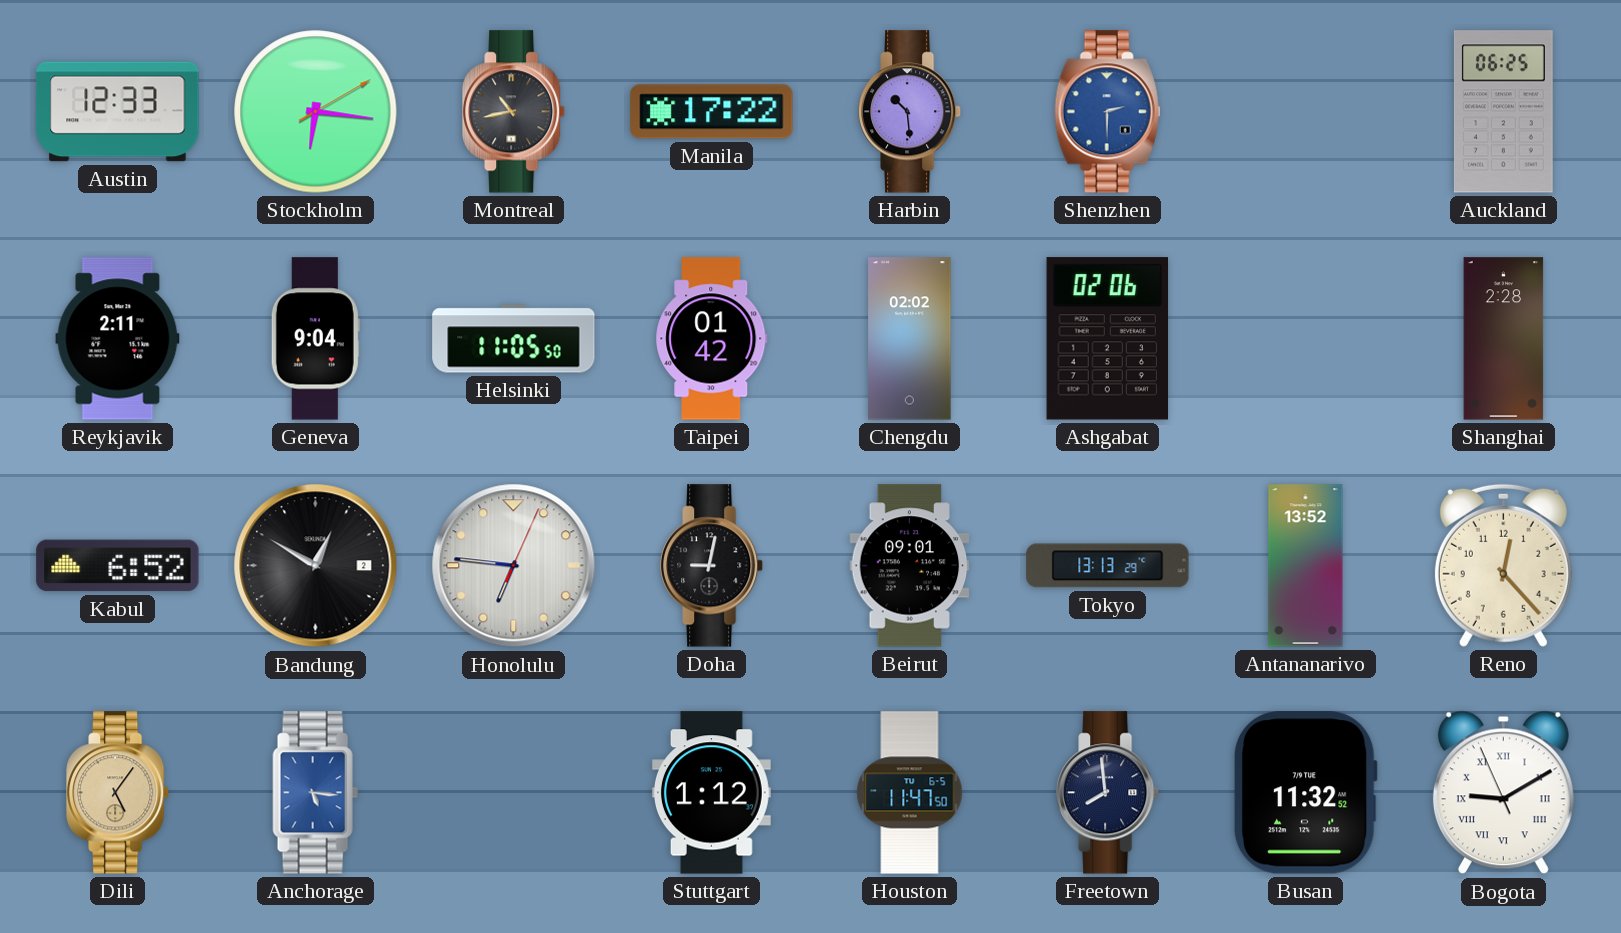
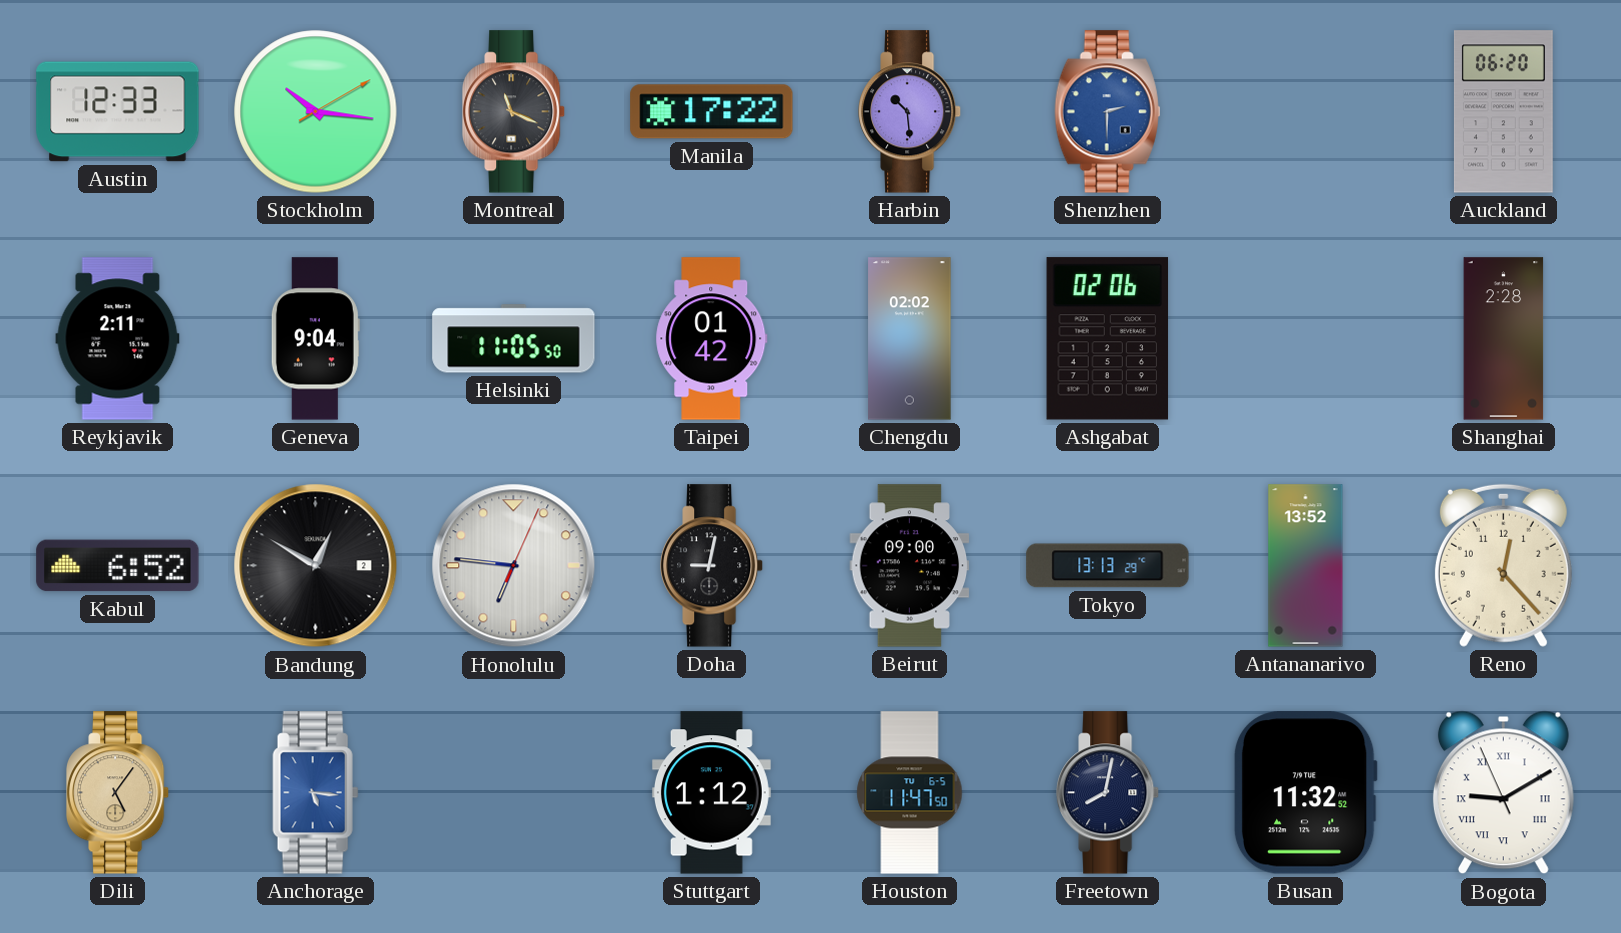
Stockholm: 6:16 -> 10:16 (316, 112)
Montreal: 10:43 -> 11:19 (515, 112)
Auckland: 06:25 -> 06:20 (1503, 112)
Beirut: 09:01 -> 09:00 (910, 566)
Freetown: 7:59 -> 8:02 (1109, 793)
